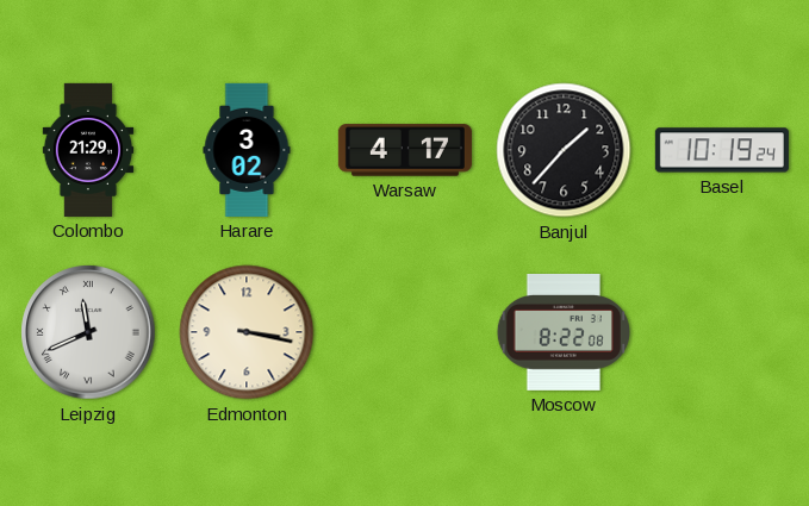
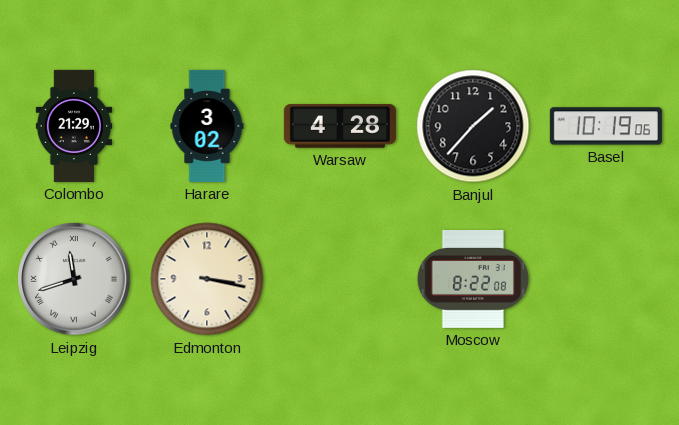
Warsaw: 4:17 -> 4:28 (340, 126)
Basel: 10:19:24 -> 10:19:06 (606, 126)
Leipzig: 11:41 -> 11:42 (74, 279)
